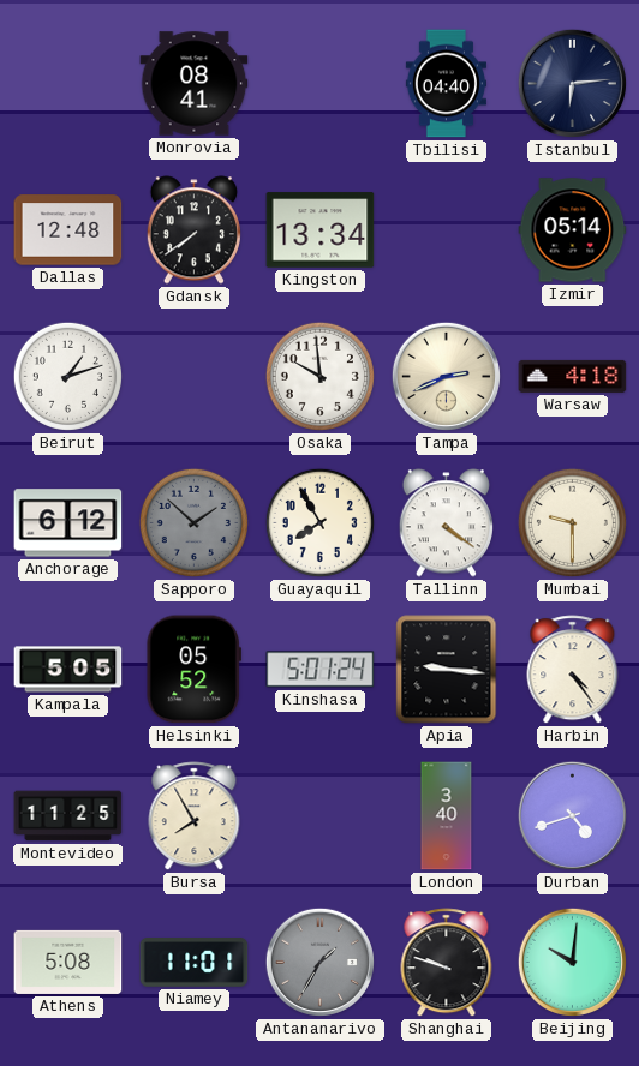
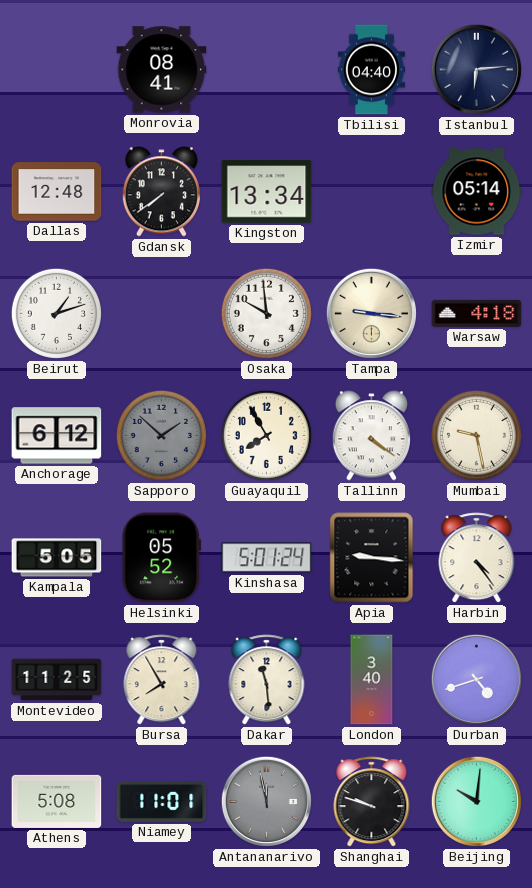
Tampa: 2:41 -> 9:16 (371, 313)
Mumbai: 9:30 -> 9:28 (476, 435)
Dakar: none -> 11:29 (267, 680)
Antananarivo: 1:35 -> 11:58 (266, 801)
